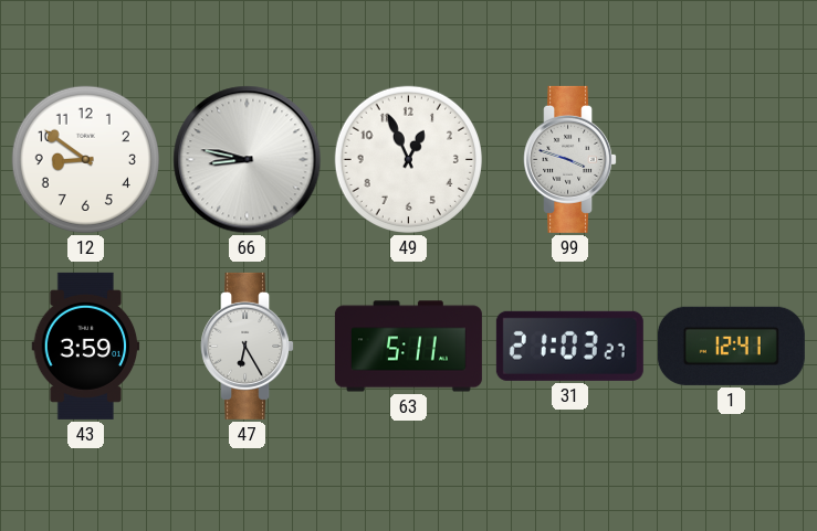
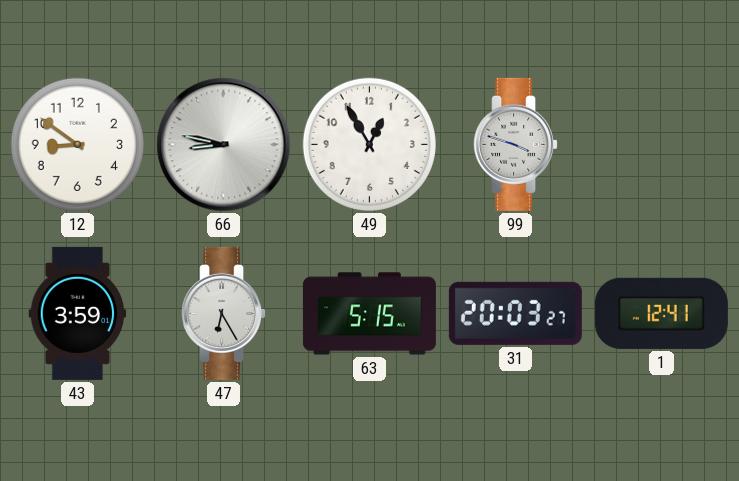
49: 12:56 -> 12:55 (369, 144)
63: 5:11 -> 5:15 (369, 314)
31: 21:03 -> 20:03 (515, 313)
